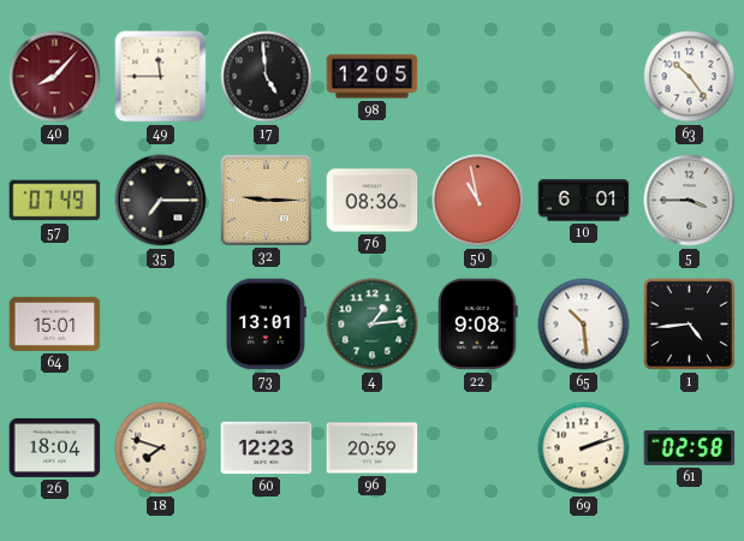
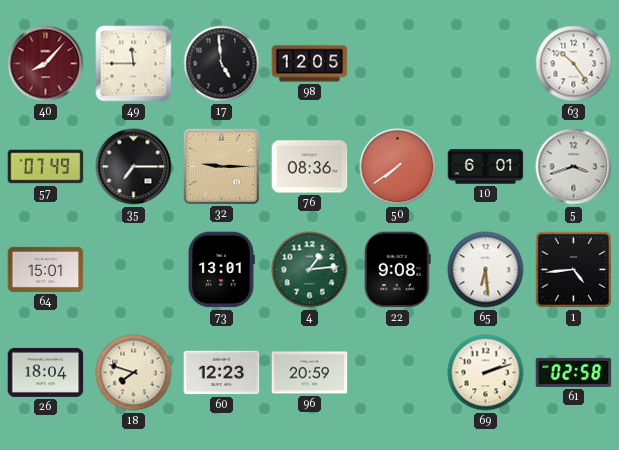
50: 10:58 -> 7:39 (398, 167)
5: 3:45 -> 3:42 (574, 167)
65: 10:29 -> 6:29 (486, 270)
